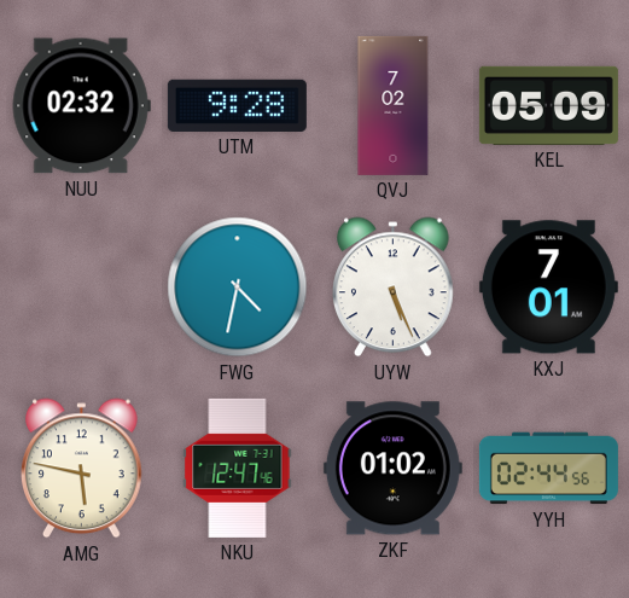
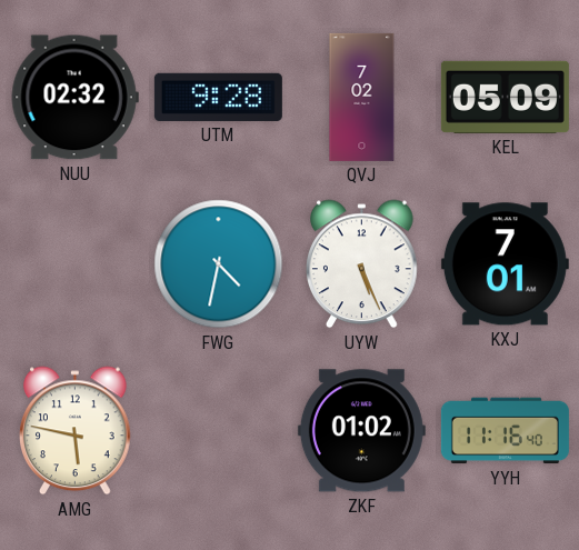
NKU: 12:47 -> none (238, 468)
YYH: 02:44 -> 11:16 (505, 431)
